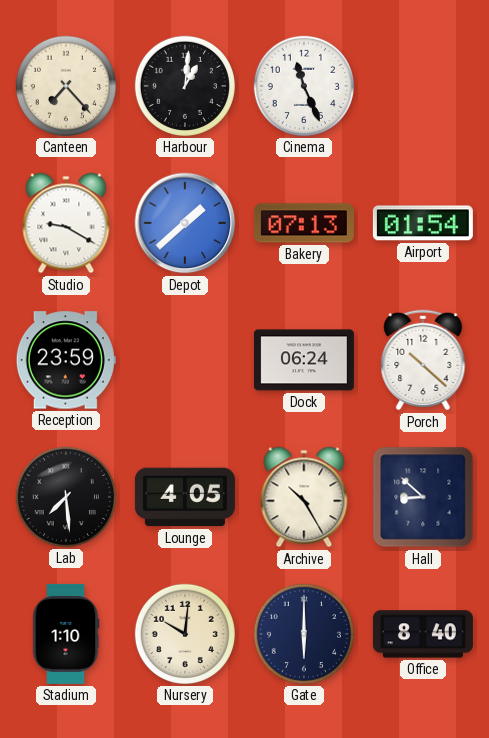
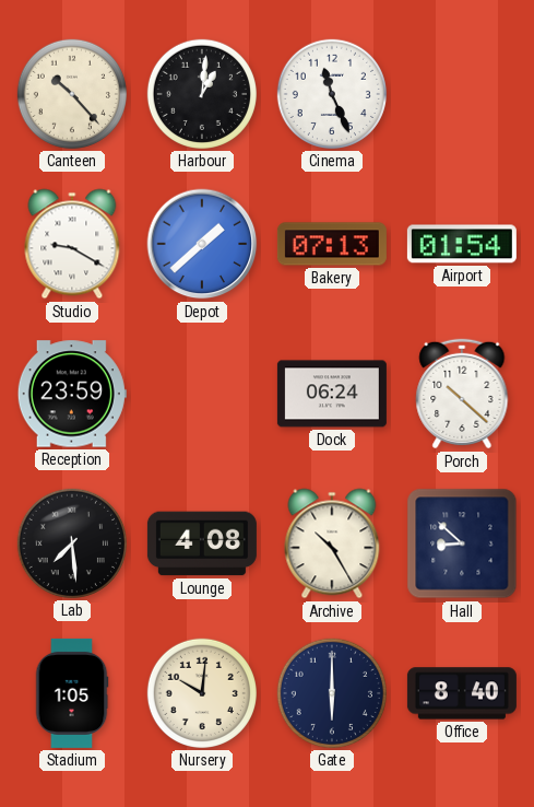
Canteen: 7:23 -> 10:23 (72, 94)
Lounge: 4:05 -> 4:08 (202, 543)
Stadium: 1:10 -> 1:05 (72, 693)
